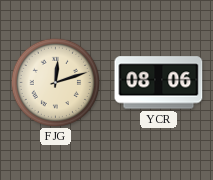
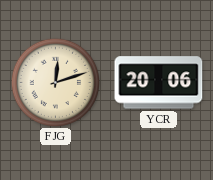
YCR: 08:06 -> 20:06 (159, 83)
